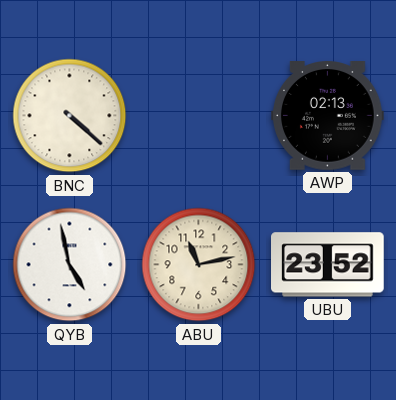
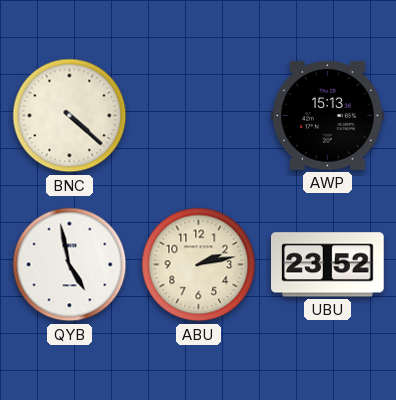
AWP: 02:13 -> 15:13 (328, 116)
ABU: 11:13 -> 2:13 (199, 265)
